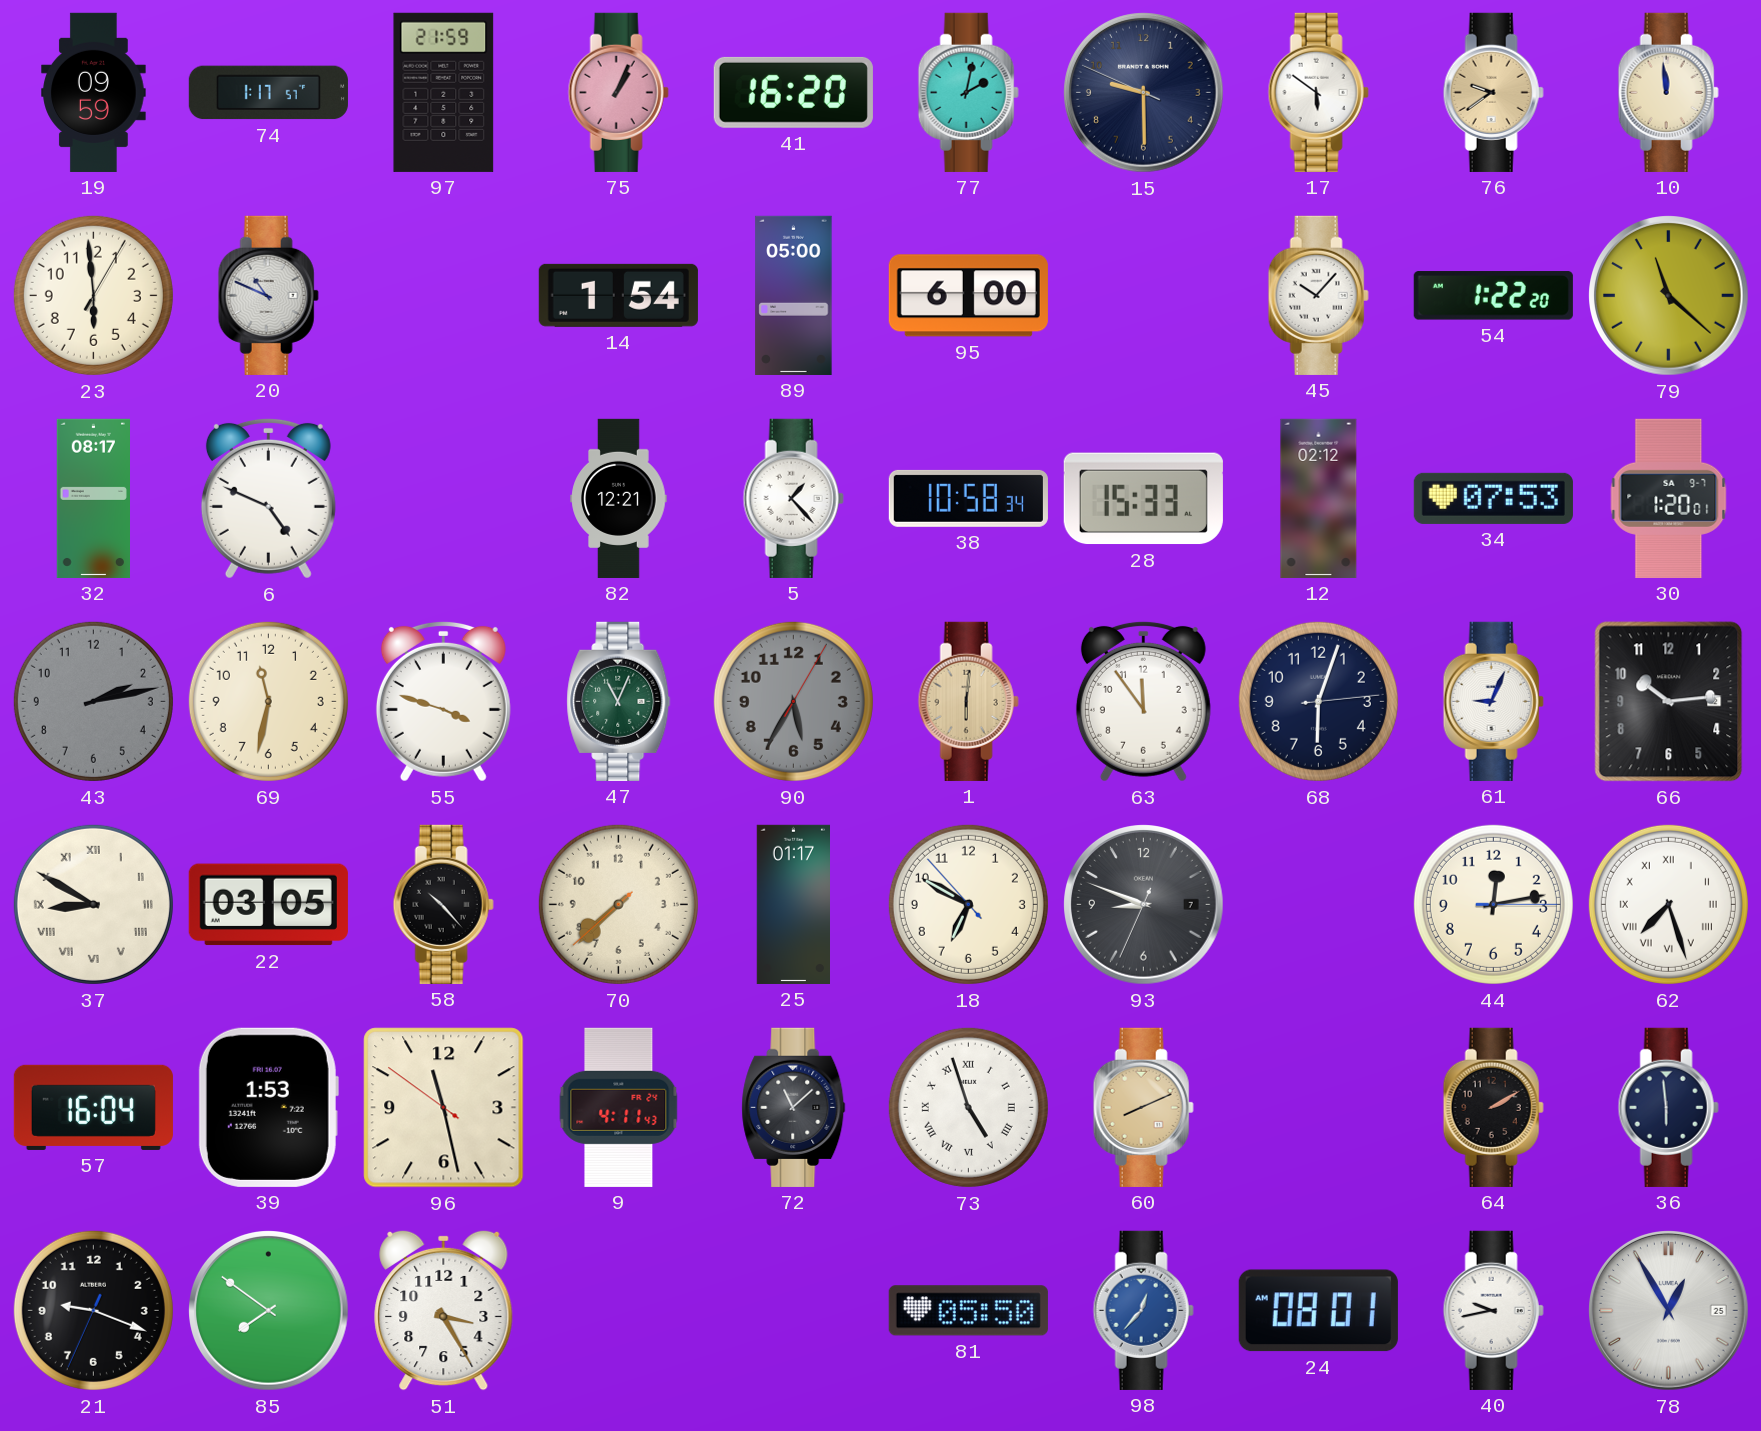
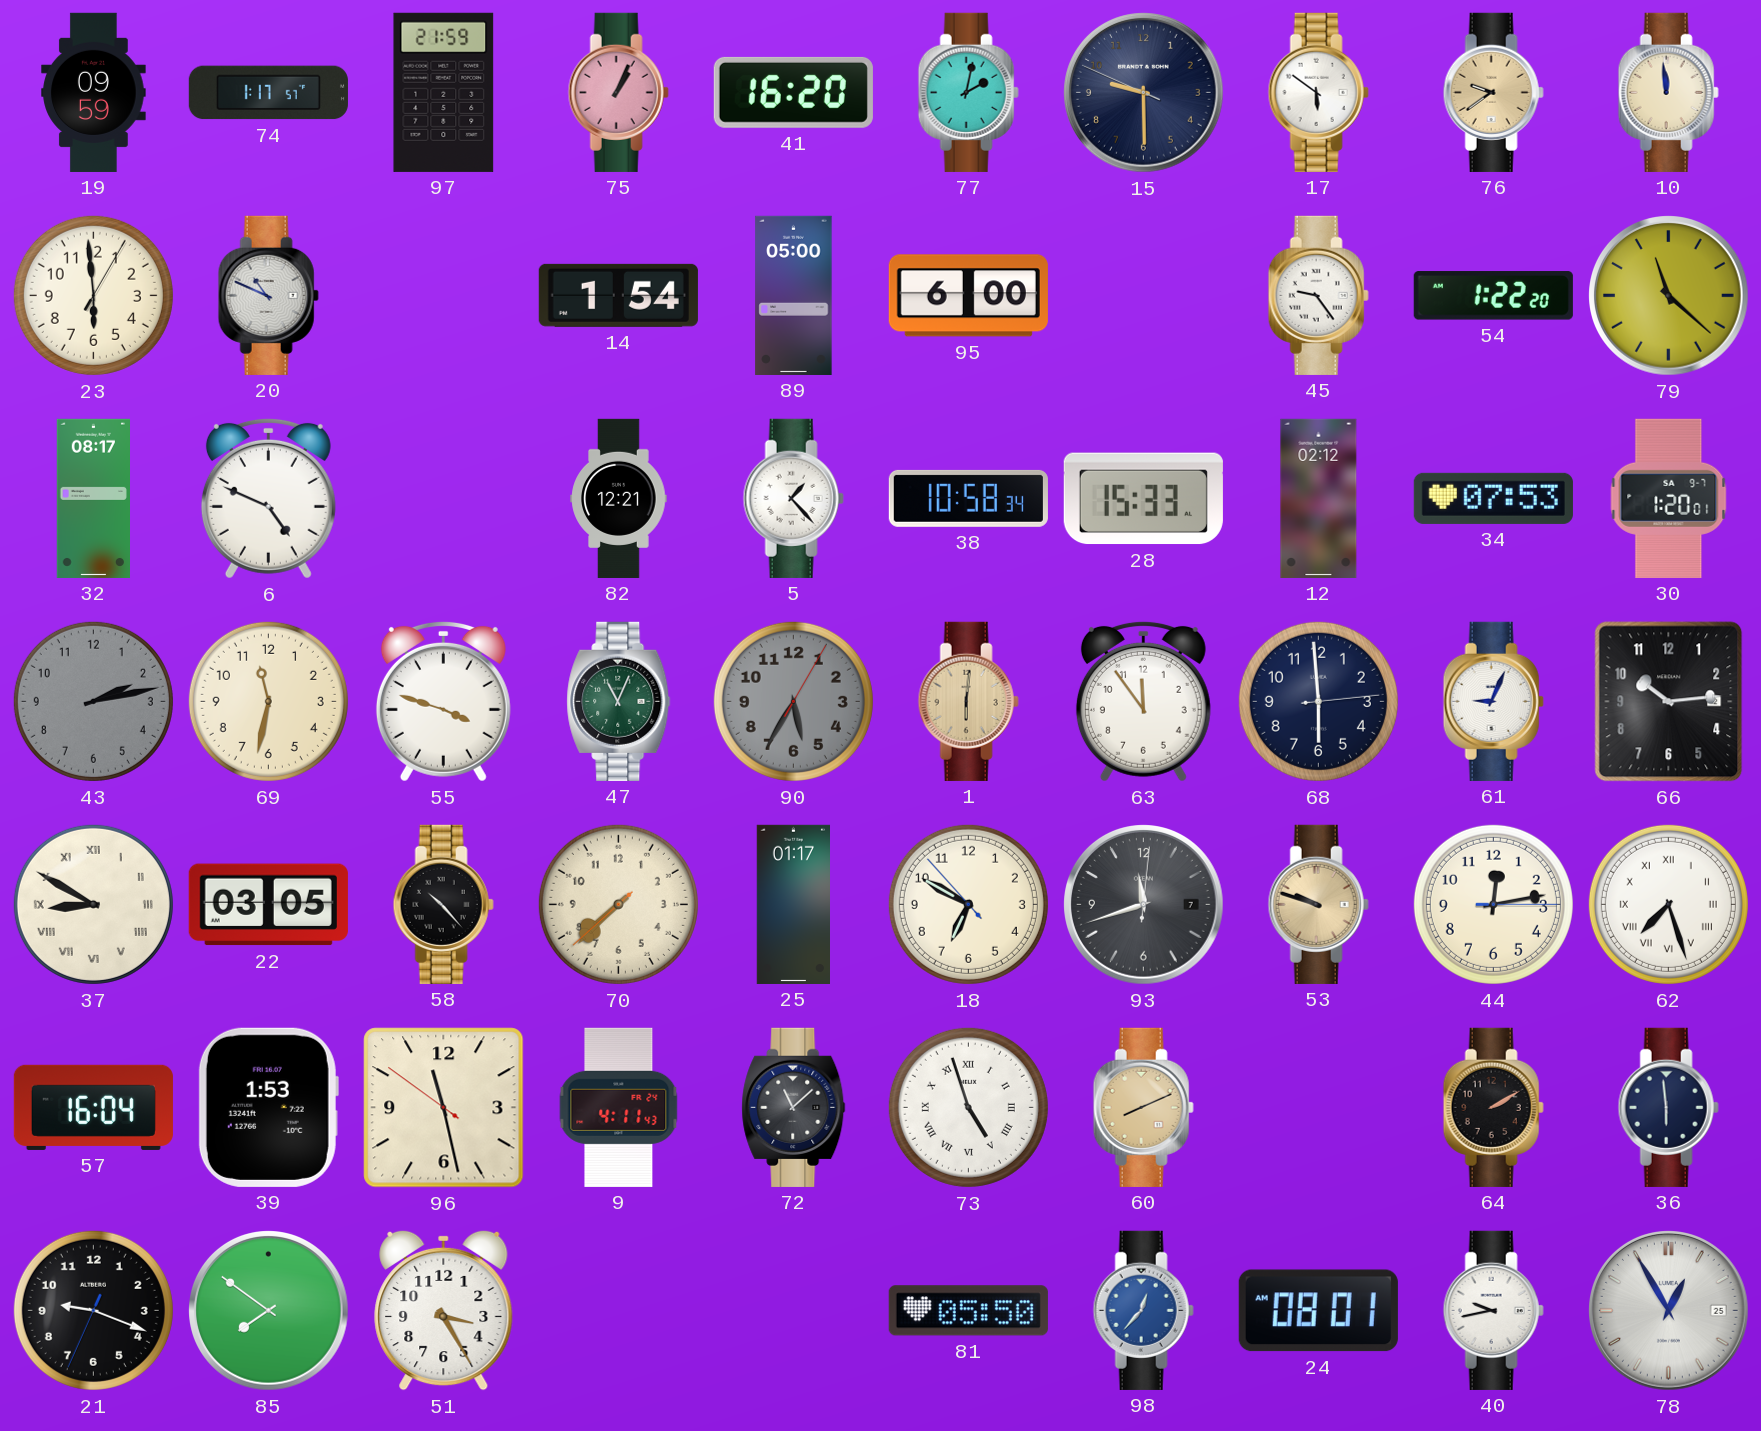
45: 10:07 -> 9:24 (1318, 295)
68: 6:03 -> 5:59 (1318, 701)
93: 8:48 -> 11:42 (1144, 905)
53: none -> 9:48 (1318, 904)
